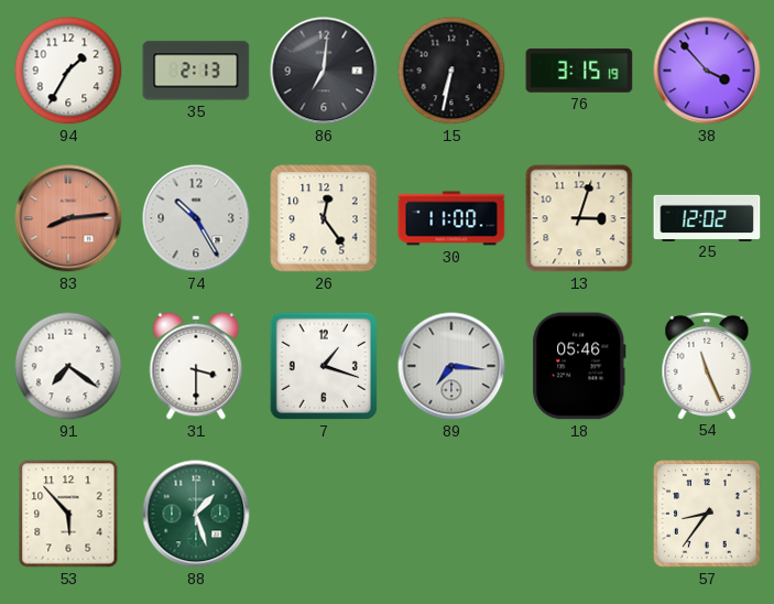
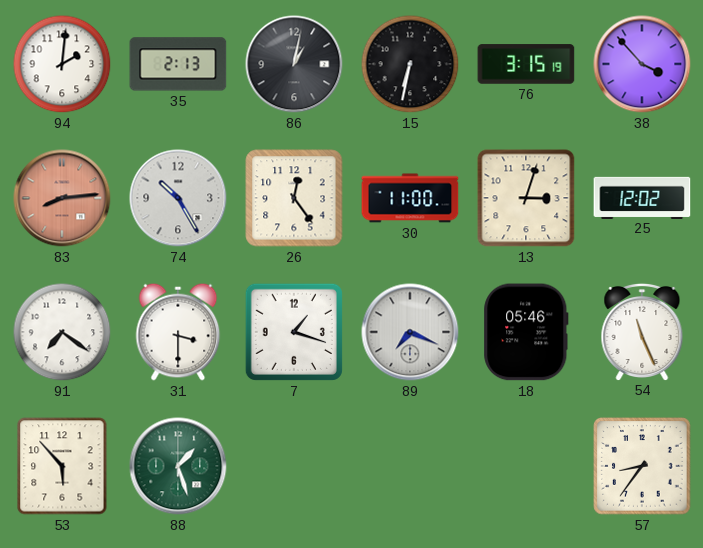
94: 1:35 -> 2:01 (62, 64)
86: 7:01 -> 1:02 (294, 64)
89: 7:16 -> 7:19 (410, 332)
